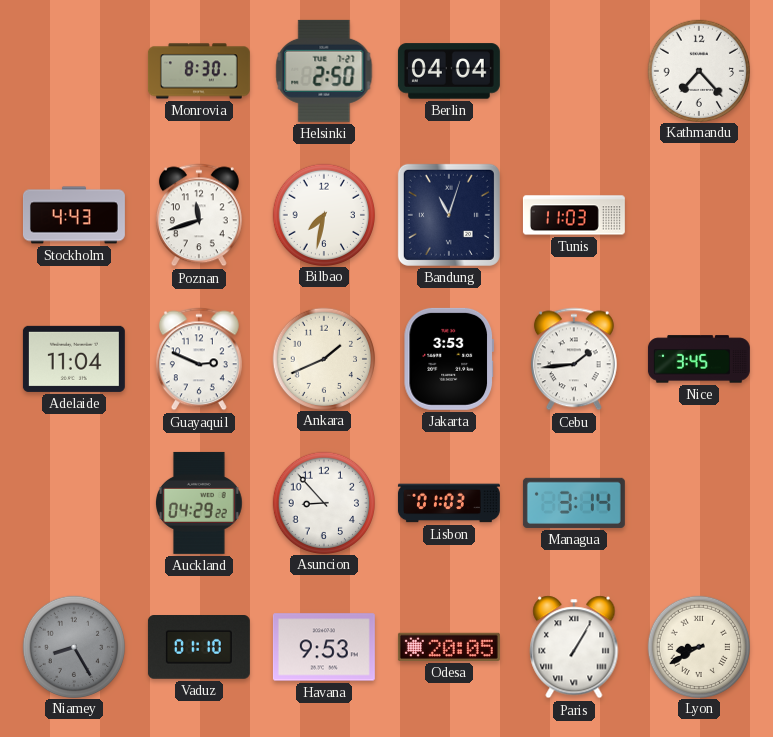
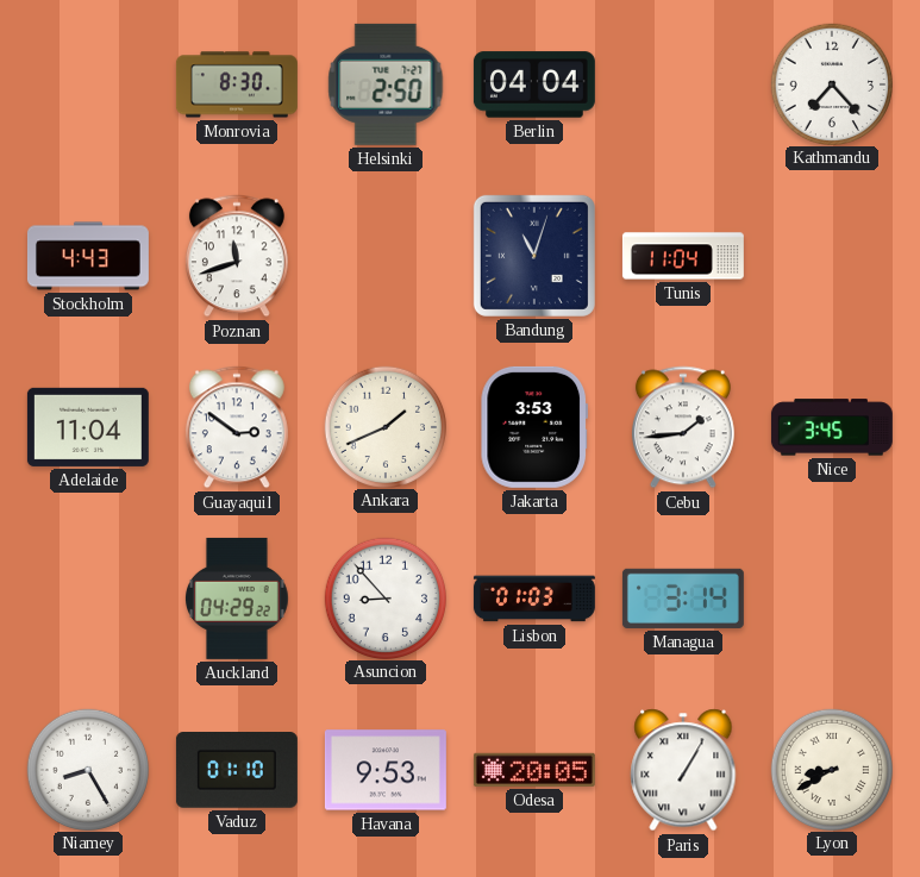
Bilbao: 7:32 -> none (323, 214)
Tunis: 11:03 -> 11:04 (683, 256)
Guayaquil: 2:49 -> 2:51 (237, 427)
Niamey dial: grey -> white (87, 769)
